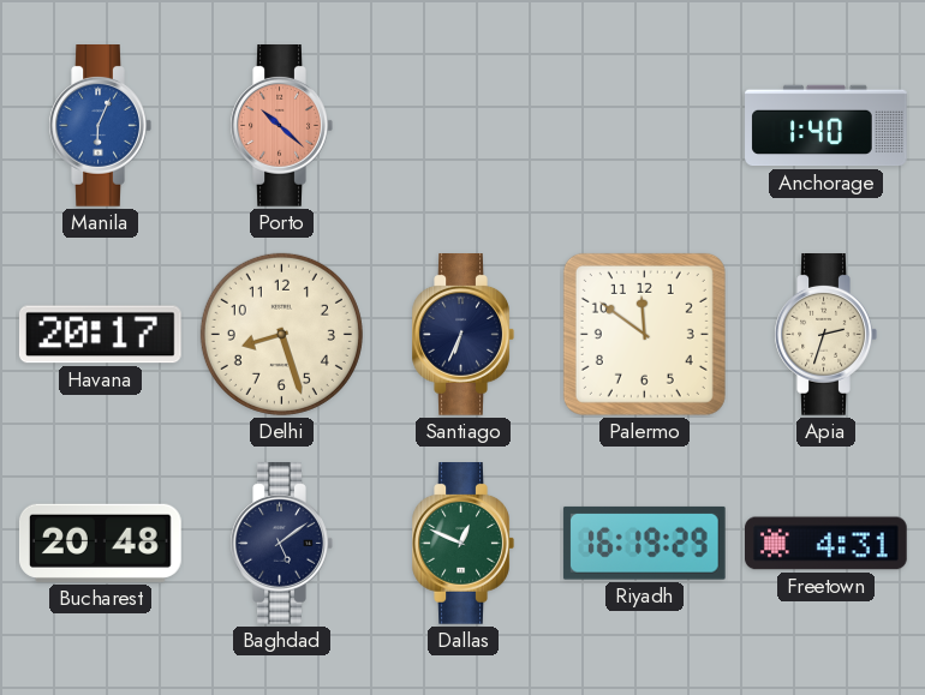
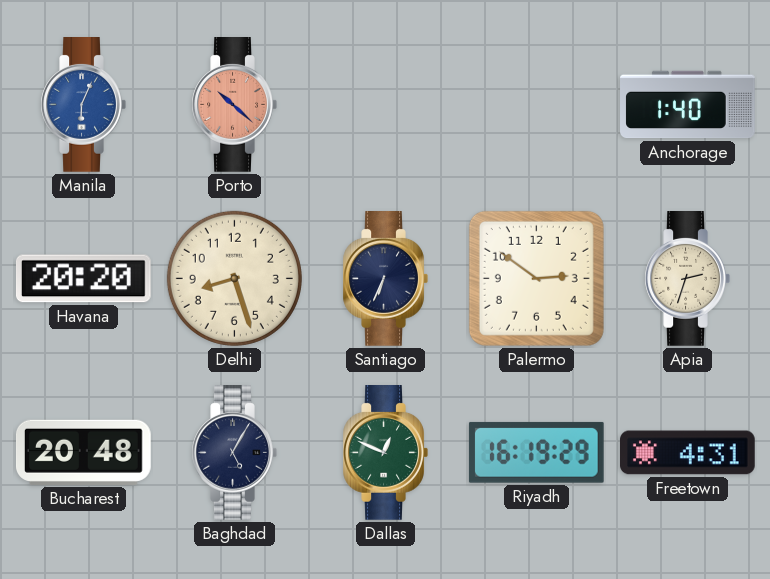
Havana: 20:17 -> 20:20 (83, 279)
Palermo: 11:51 -> 2:51 (536, 278)
Baghdad: 5:09 -> 5:05 (234, 453)
